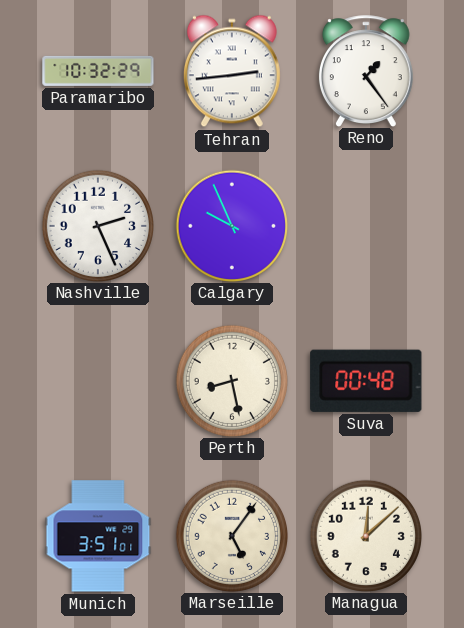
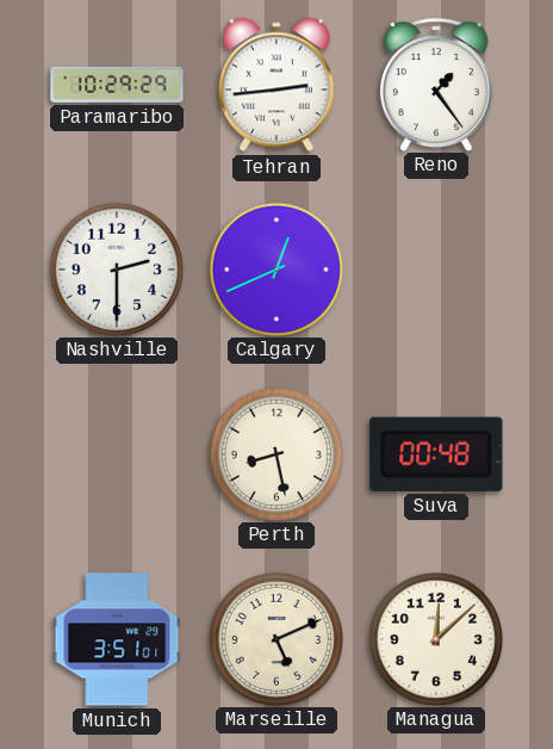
Paramaribo: 10:32 -> 10:29 (117, 85)
Nashville: 2:26 -> 2:30 (116, 268)
Calgary: 9:56 -> 12:41 (275, 268)
Marseille: 5:06 -> 5:11 (275, 638)
